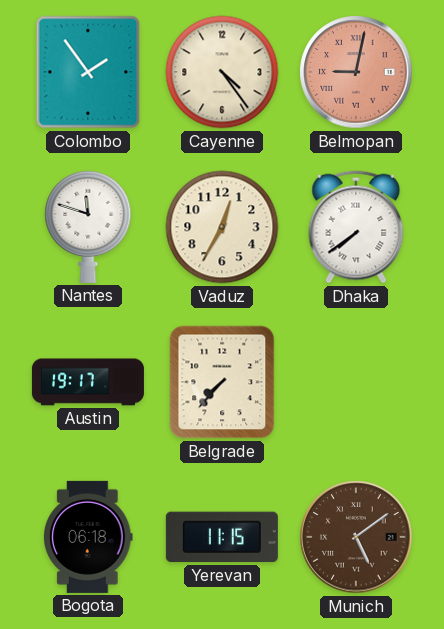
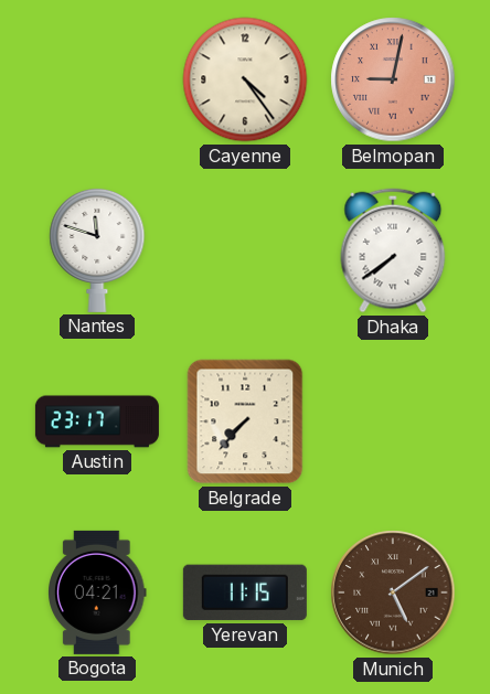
Colombo: 1:54 -> none (88, 72)
Vaduz: 12:35 -> none (222, 227)
Austin: 19:17 -> 23:17 (97, 421)
Bogota: 06:18 -> 04:21 (97, 592)
